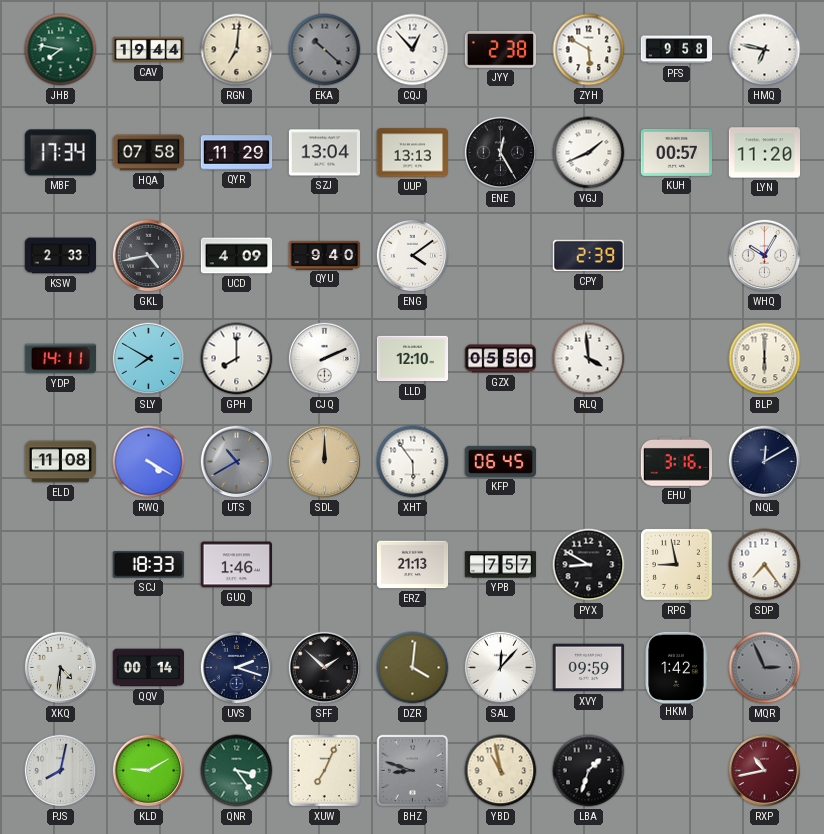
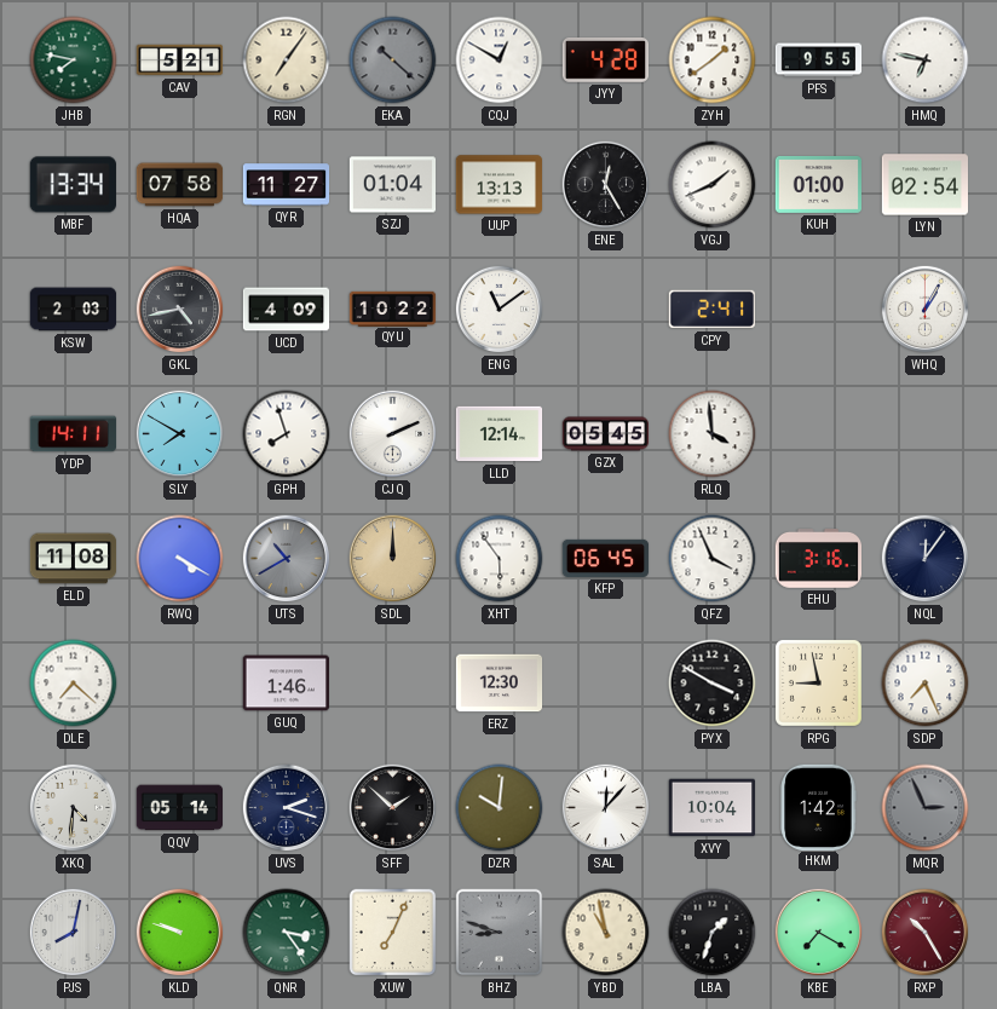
CAV: 19:44 -> 5:21 (180, 60)
RGN: 7:01 -> 7:06 (287, 60)
CQJ: 12:53 -> 12:50 (500, 60)
JYY: 2:38 -> 4:28 (605, 60)
ZYH: 5:50 -> 1:39 (713, 60)
PFS: 9:58 -> 9:55 (819, 60)
MBF: 17:34 -> 13:34 (73, 185)
QYR: 11:29 -> 11:27 (287, 185)
SZJ: 13:04 -> 01:04 (393, 185)
KUH: 00:57 -> 01:00 (819, 184)
LYN: 11:20 -> 02:54 (926, 185)
KSW: 2:33 -> 2:03 (74, 310)
QYU: 9:40 -> 10:22 (393, 309)
ENG: 4:09 -> 11:09 (500, 310)
CPY: 2:39 -> 2:41 (711, 310)
WHQ: 10:05 -> 1:05 (926, 310)
GPH: 8:00 -> 7:57 (287, 434)
LLD: 12:10 -> 12:14 (500, 434)
GZX: 05:50 -> 05:45 (606, 434)
BLP: 6:00 -> none (765, 359)
QFZ: none -> 3:56 (713, 559)
NQL: 12:10 -> 12:06 (926, 559)
DLE: none -> 7:22 (74, 684)
SCJ: 18:33 -> none (148, 565)
ERZ: 21:13 -> 12:30 (500, 684)
YPB: 7:57 -> none (501, 565)
PYX: 8:50 -> 3:50 (713, 684)
SDP: 7:24 -> 7:26 (926, 684)
QQV: 00:14 -> 05:14 (179, 808)
DZR: 4:01 -> 10:01 (500, 808)
XVY: 09:59 -> 10:04 (713, 808)
KLD: 9:10 -> 9:48 (180, 933)
KBE: none -> 7:20 (819, 933)
RXP: 10:43 -> 10:25 (926, 933)
